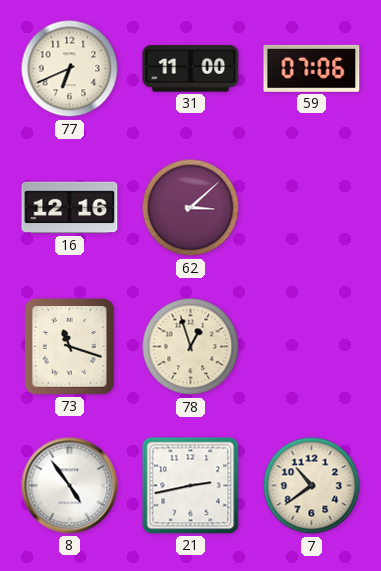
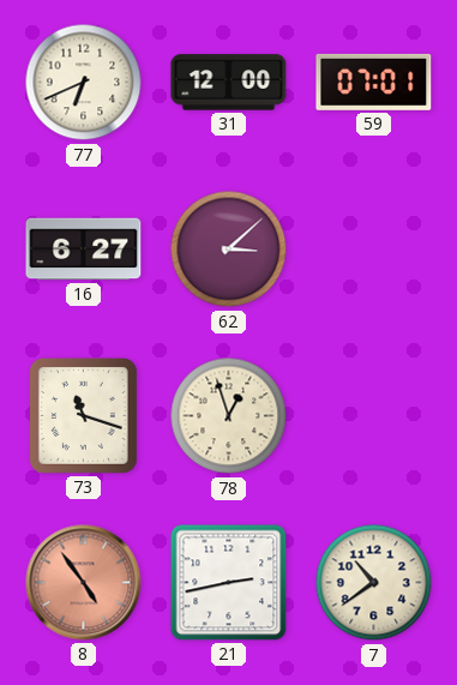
31: 11:00 -> 12:00 (229, 83)
59: 07:06 -> 07:01 (374, 82)
16: 12:16 -> 6:27 (84, 250)
8 dial: white -> salmon (84, 583)
